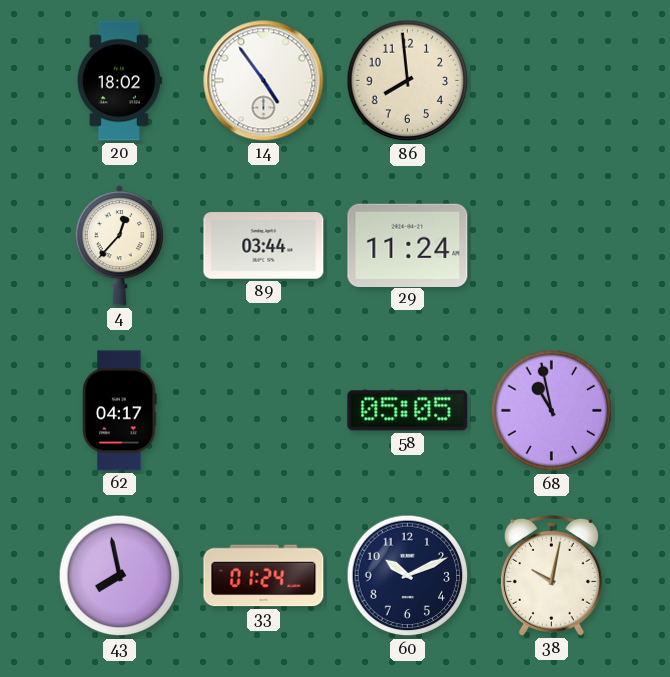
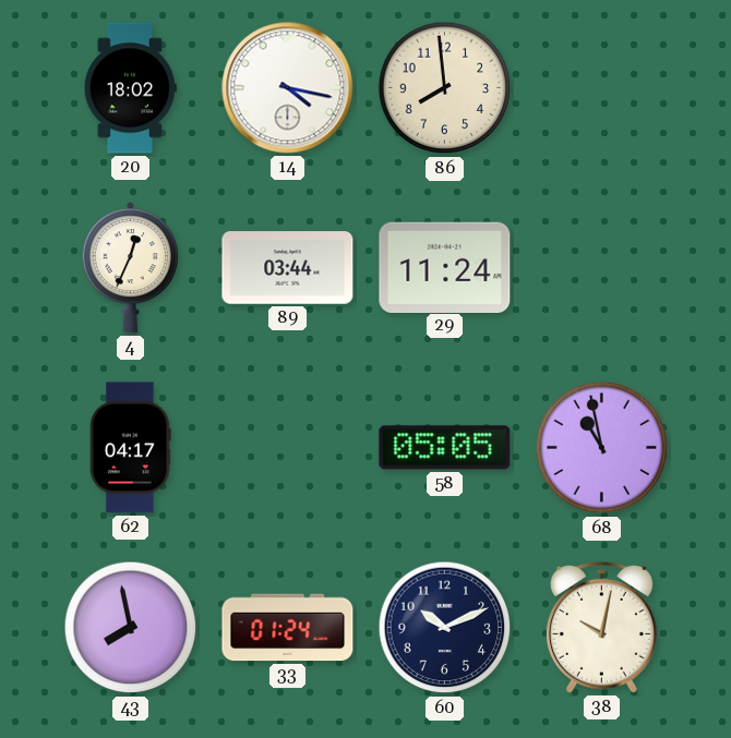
14: 4:54 -> 4:17 (288, 88)
4: 12:37 -> 12:34 (130, 268)
